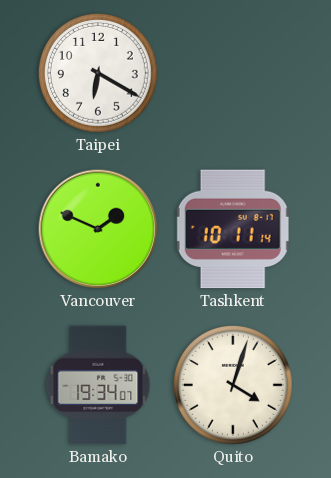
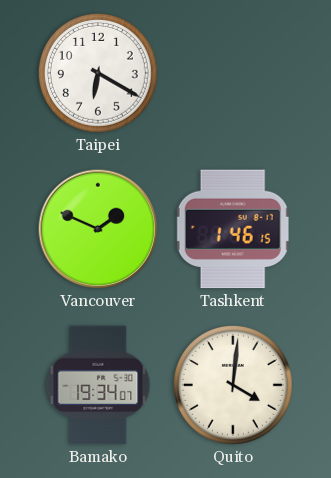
Tashkent: 10:11 -> 1:46 (233, 229)
Quito: 4:03 -> 4:01 (233, 385)
